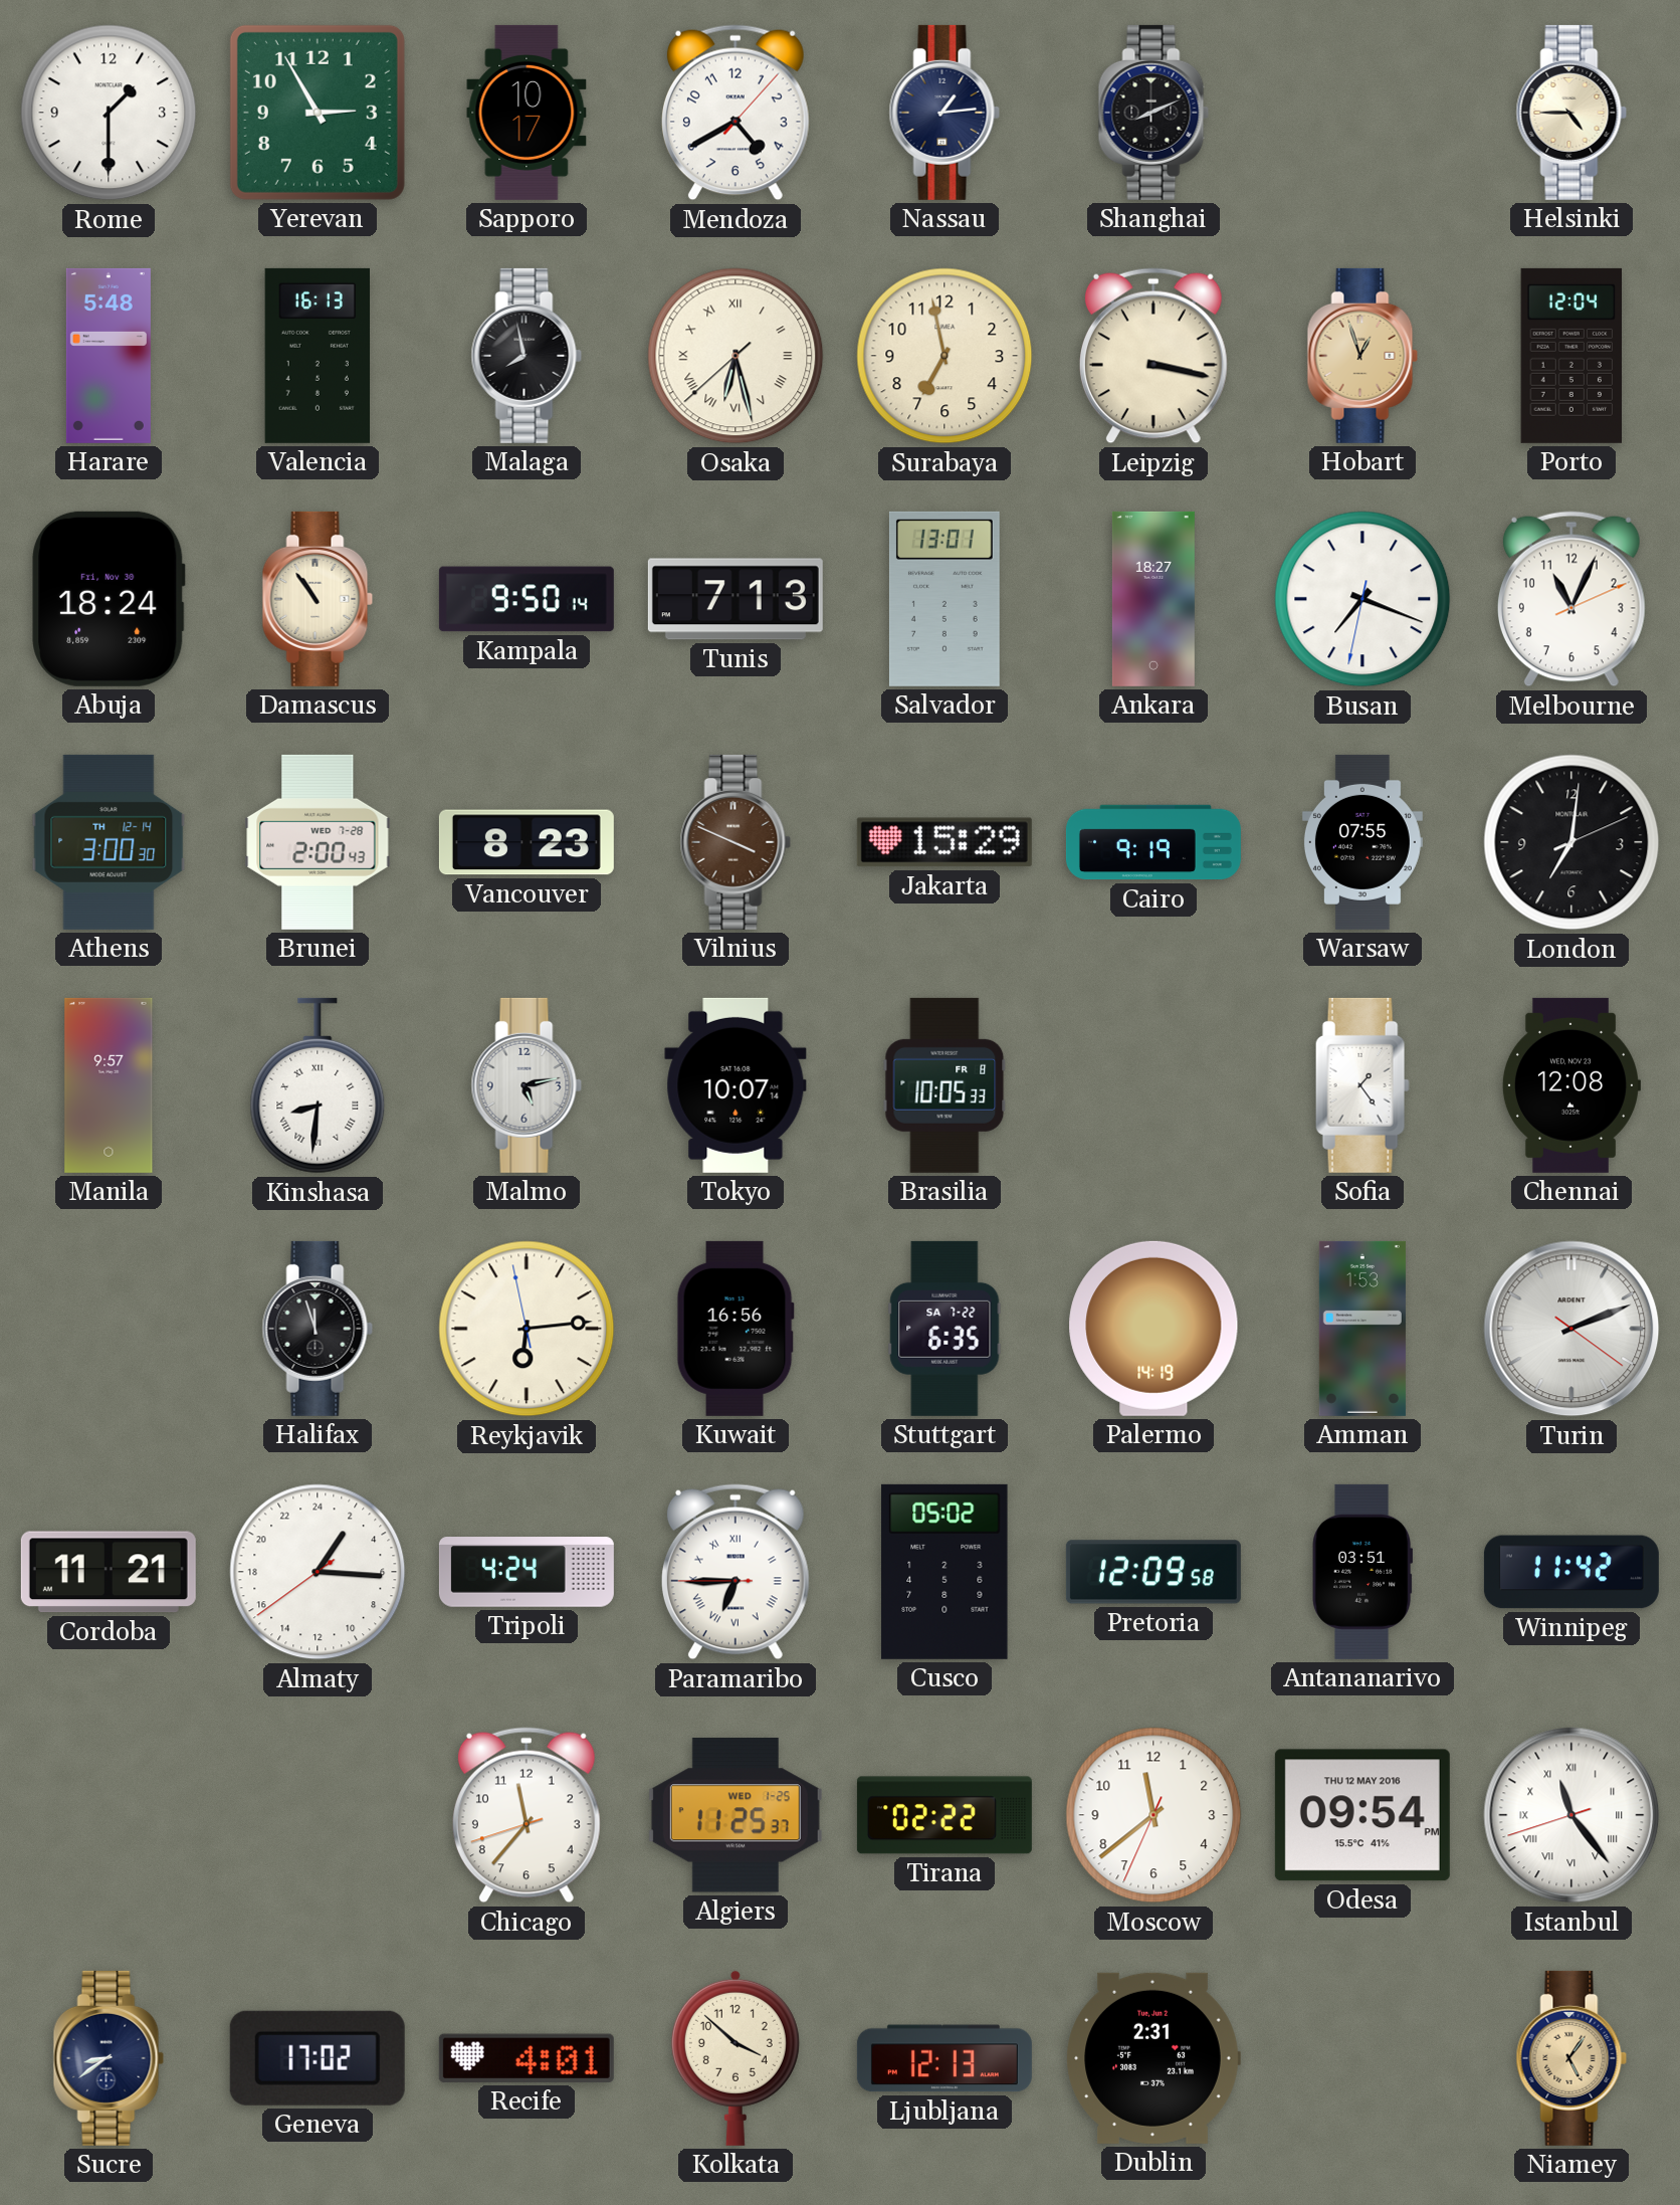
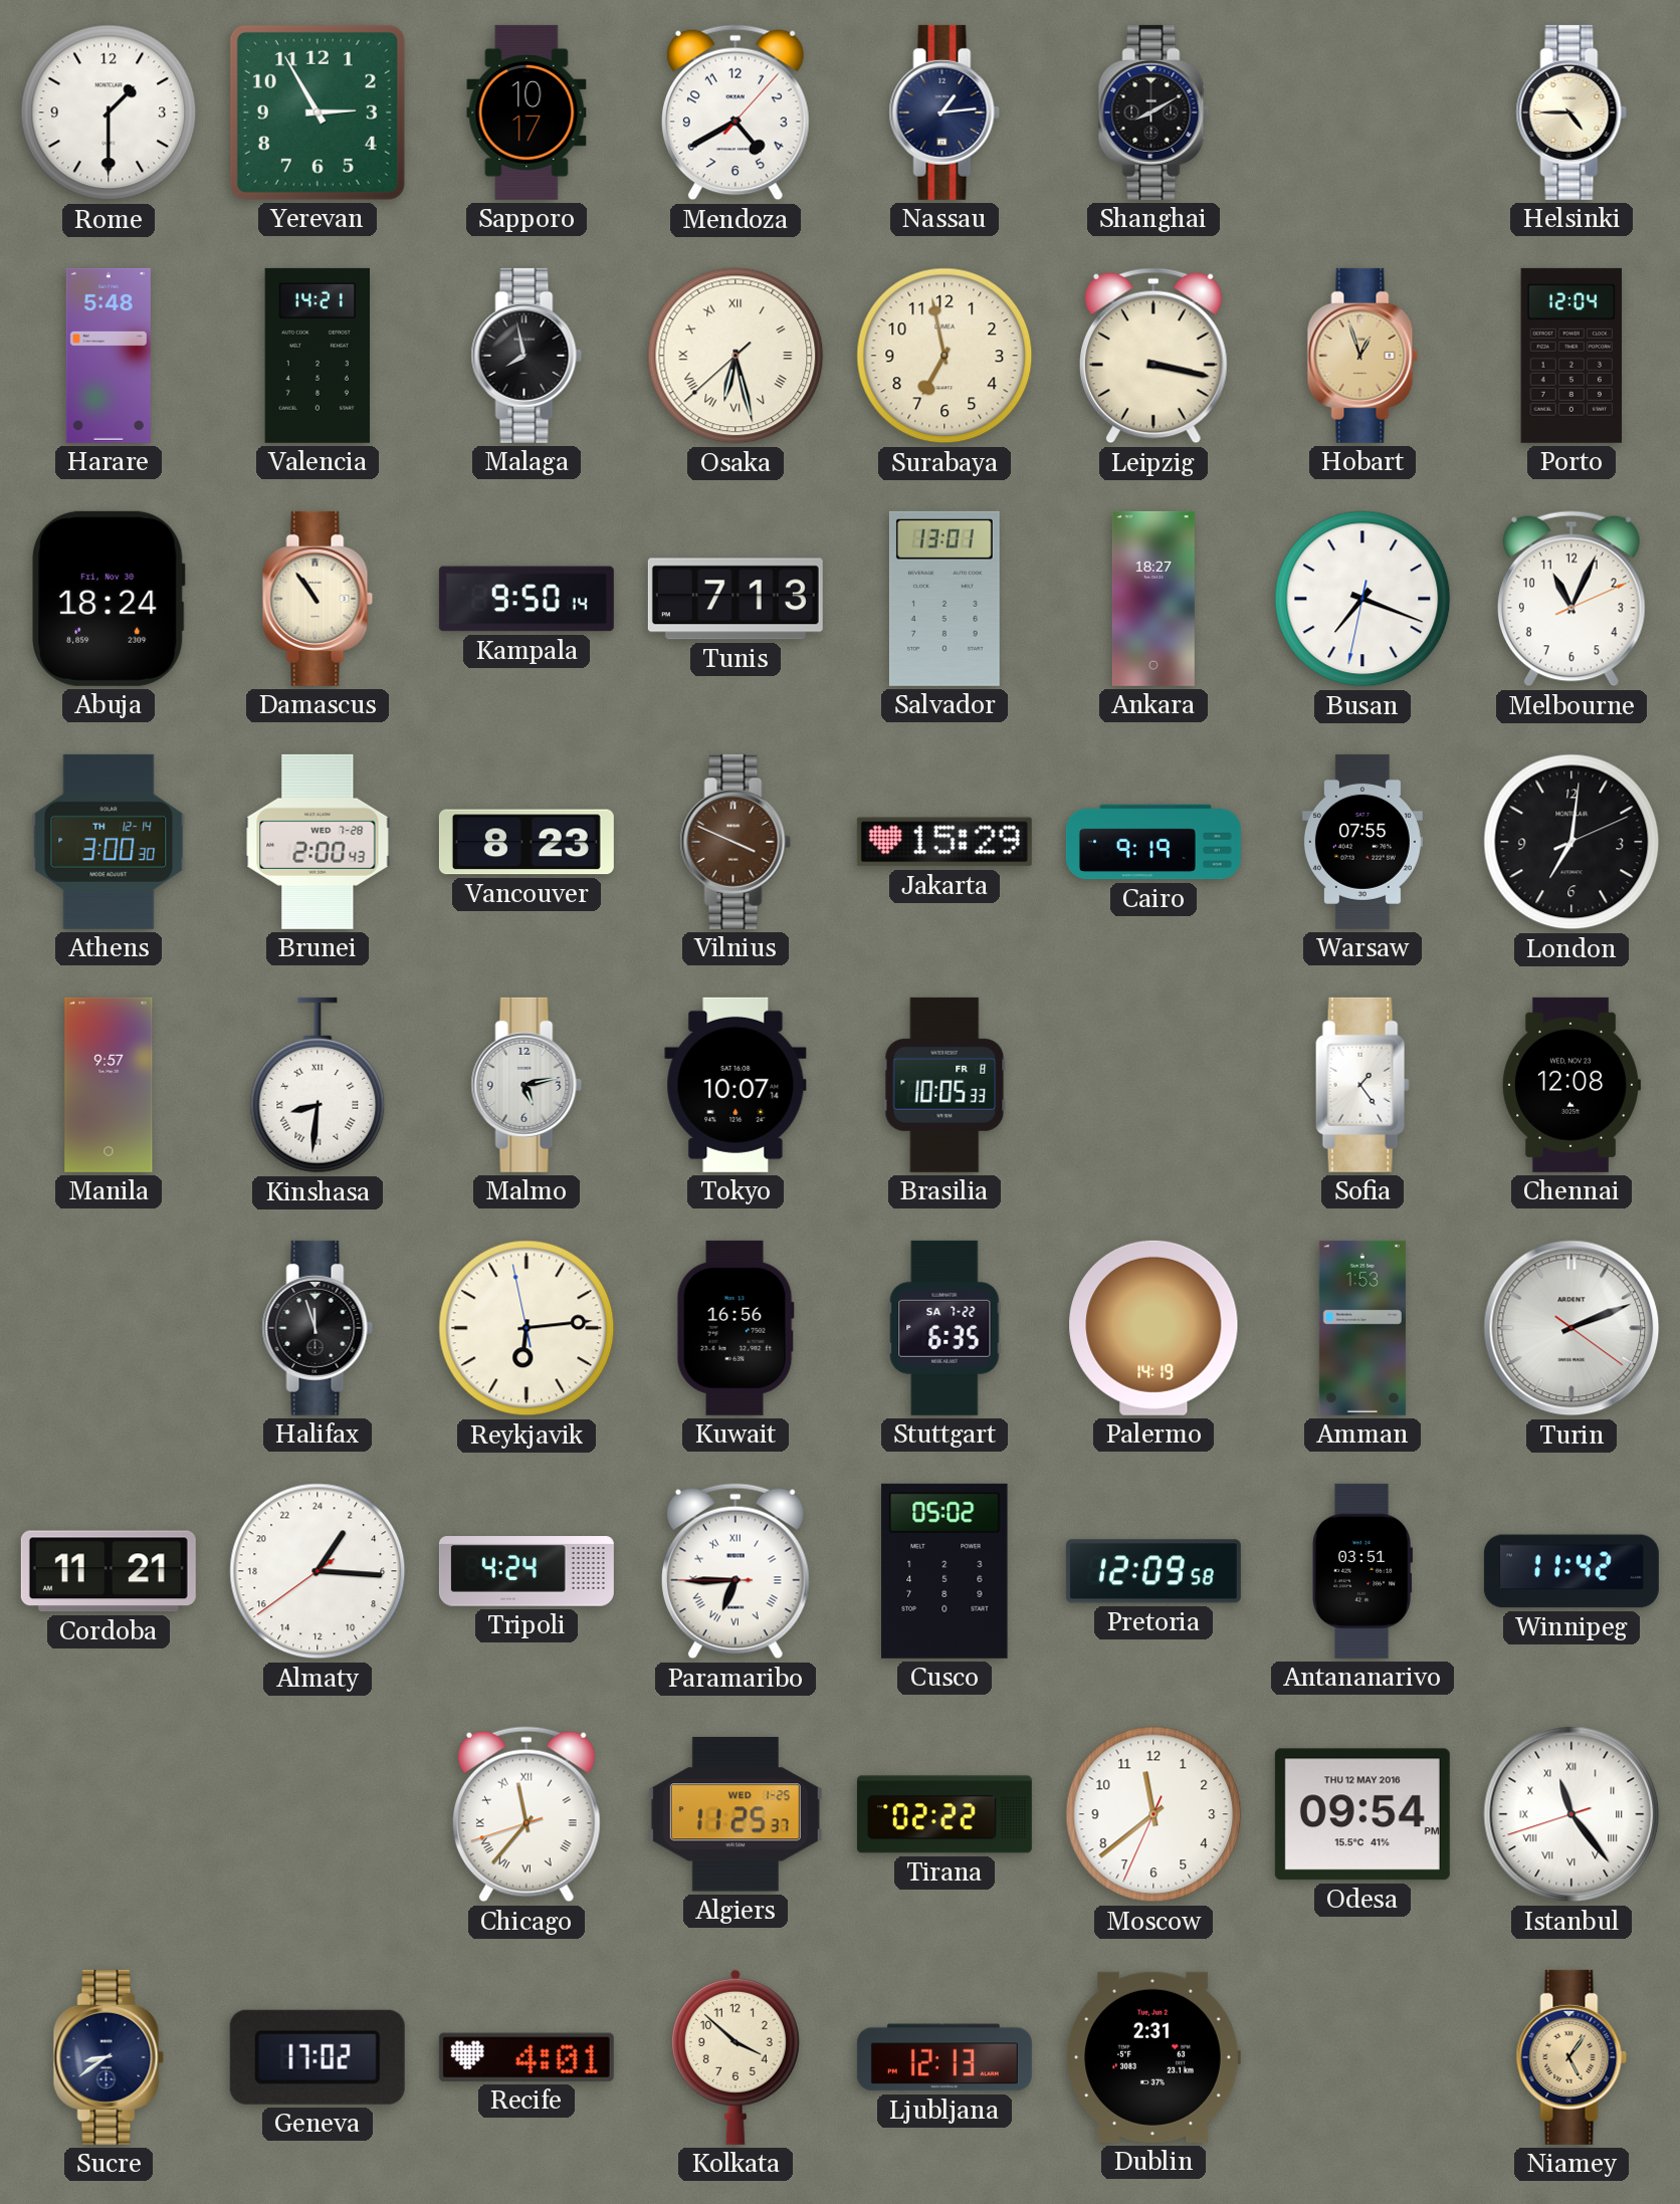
Shanghai: 8:11 -> 8:10 (1153, 113)
Valencia: 16:13 -> 14:21 (317, 356)
Chicago numerals: Arabic -> Roman (527, 1814)
